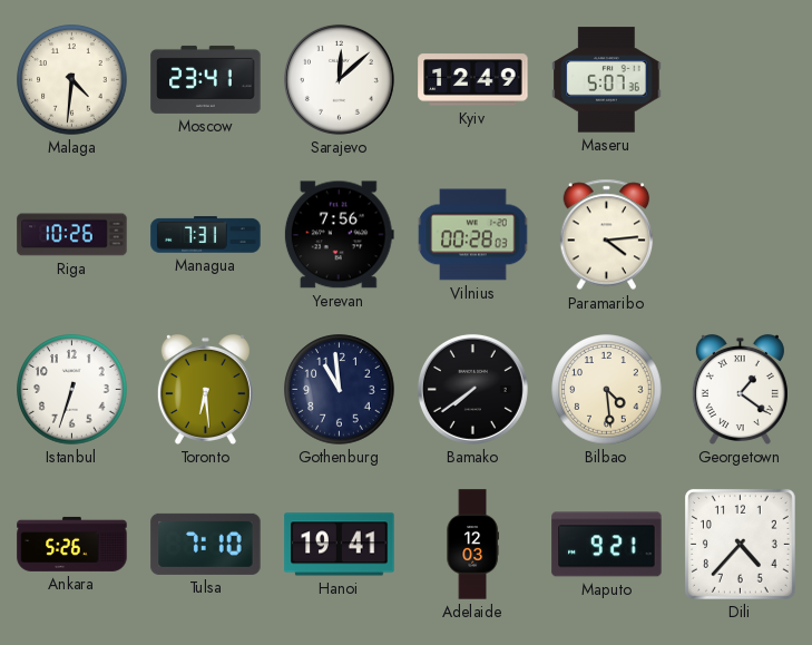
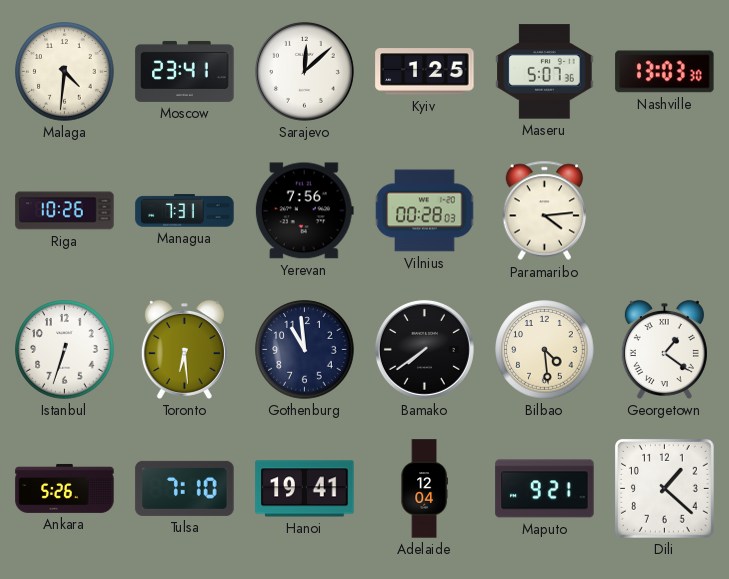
Kyiv: 12:49 -> 1:25 (425, 72)
Nashville: none -> 13:03 (665, 72)
Adelaide: 12:03 -> 12:04 (424, 489)
Dili: 4:37 -> 1:22 (664, 488)
